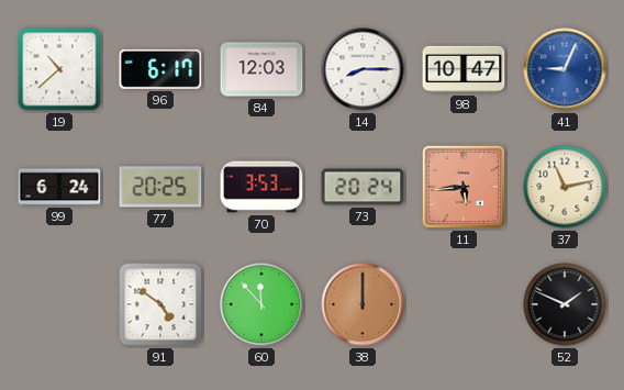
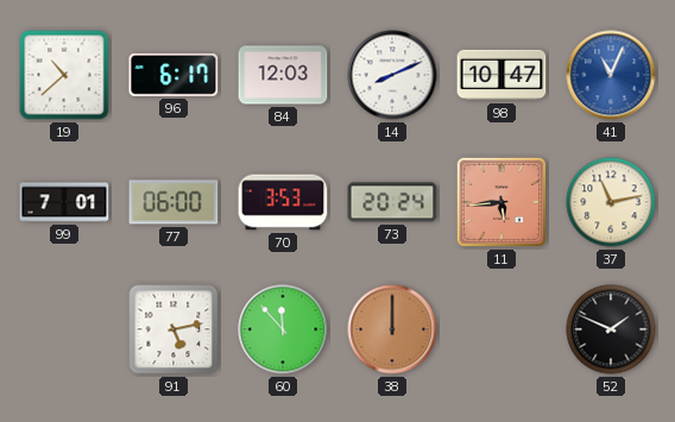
14: 8:15 -> 8:11 (392, 75)
41: 9:04 -> 11:04 (611, 75)
99: 6:24 -> 7:01 (64, 202)
77: 20:25 -> 06:00 (174, 202)
91: 4:51 -> 5:13 (174, 329)
